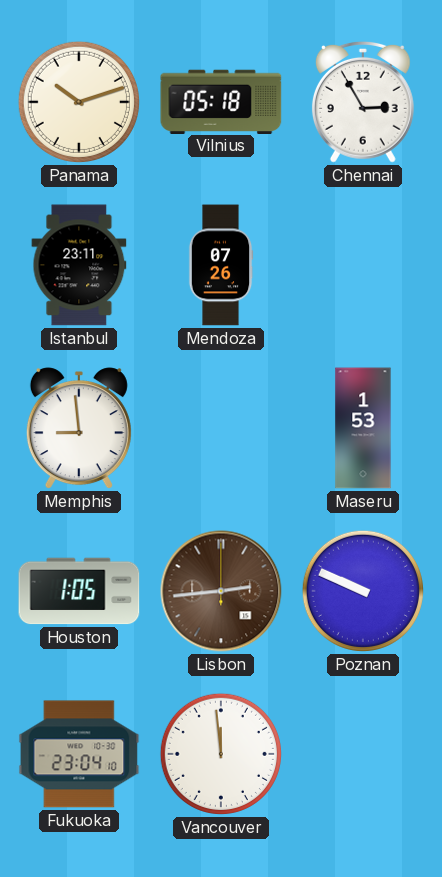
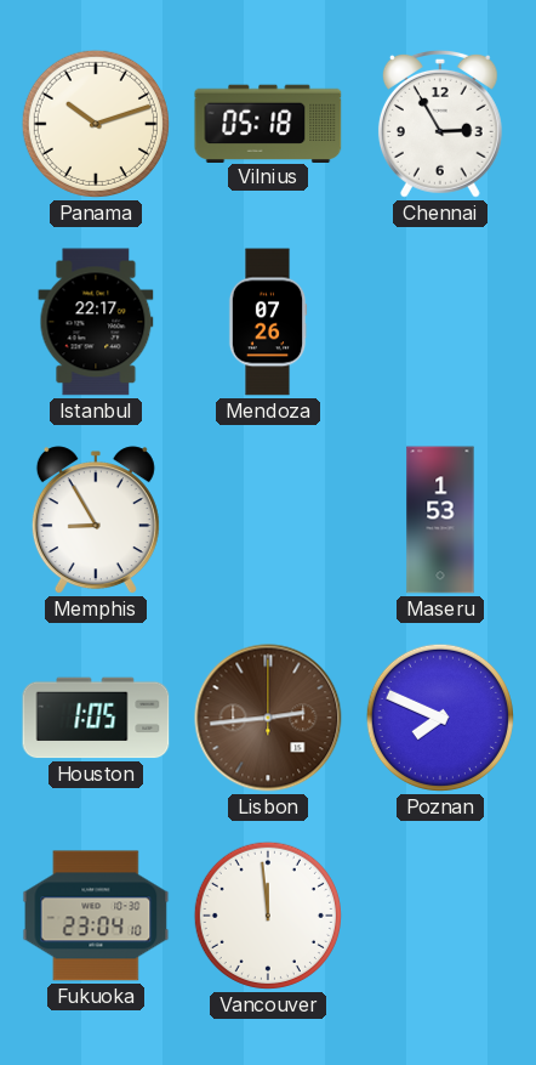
Istanbul: 23:11 -> 22:17 (96, 322)
Memphis: 8:59 -> 8:55 (96, 521)
Poznan: 9:49 -> 7:49 (440, 718)
